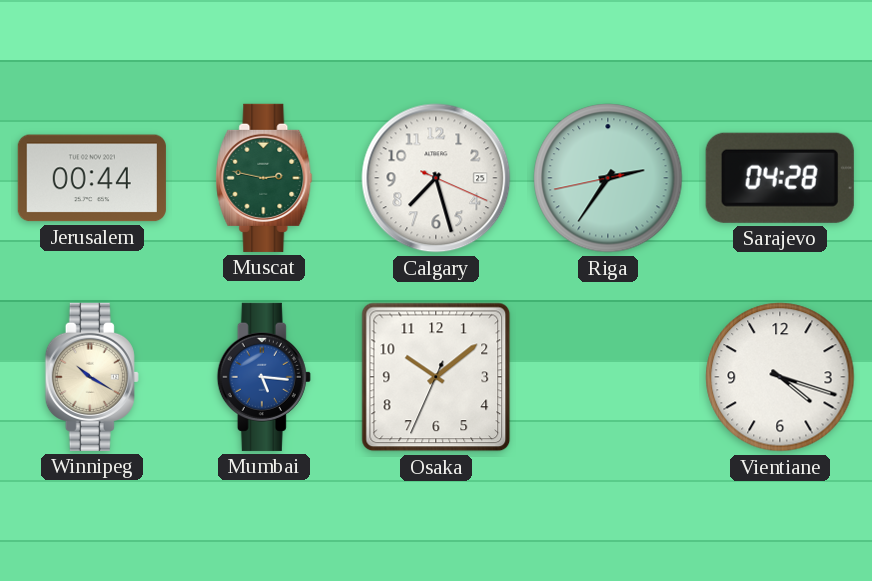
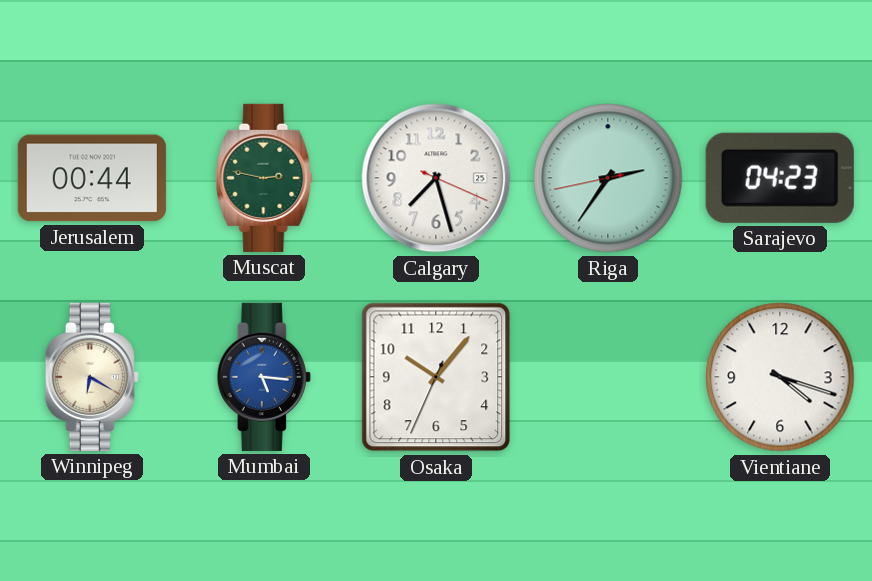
Sarajevo: 04:28 -> 04:23 (780, 178)
Winnipeg: 10:20 -> 6:20 (92, 377)
Osaka: 10:08 -> 10:06 (436, 377)
